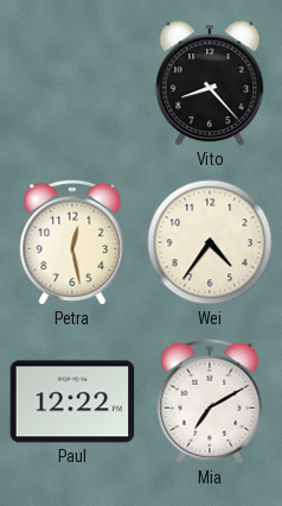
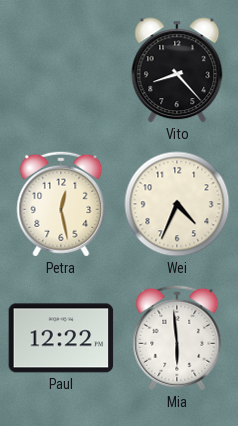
Wei: 4:36 -> 4:34 (177, 204)
Mia: 7:10 -> 5:59 (177, 338)
